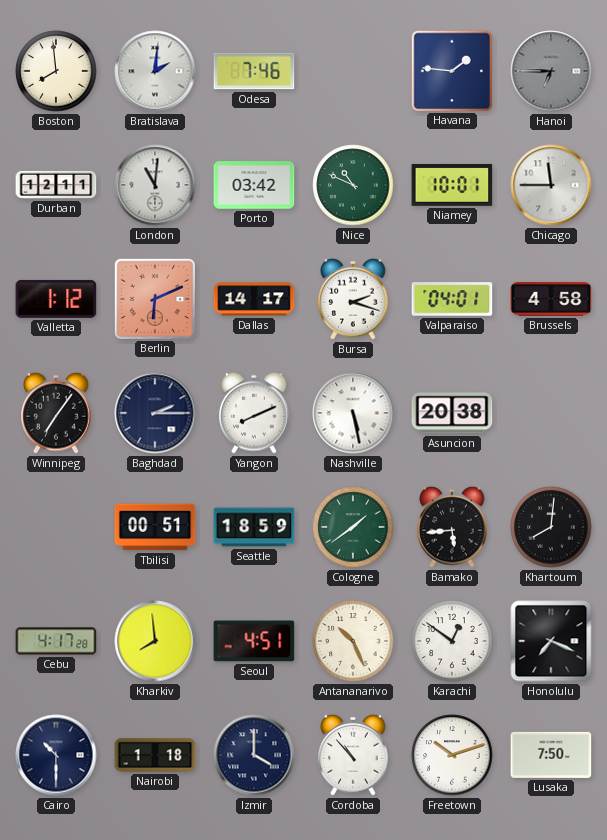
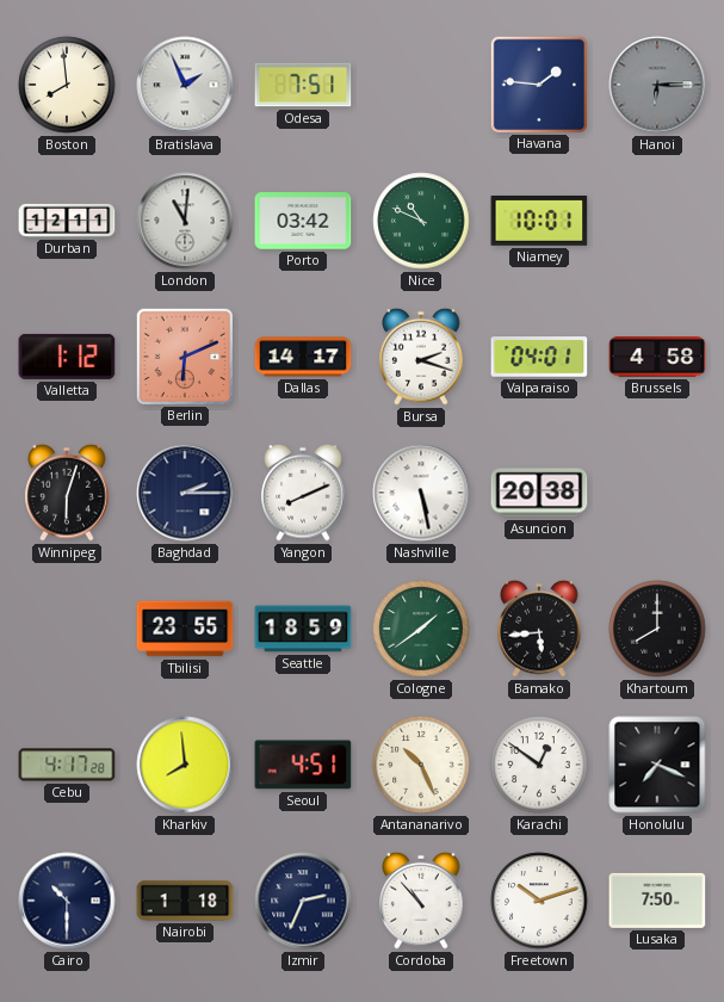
Bratislava: 2:01 -> 1:56 (185, 85)
Odesa: 7:46 -> 7:51 (303, 85)
Hanoi: 6:45 -> 6:15 (657, 85)
Chicago: 11:45 -> none (551, 185)
Winnipeg: 7:06 -> 6:03 (67, 493)
Tbilisi: 00:51 -> 23:55 (185, 629)
Khartoum: 8:01 -> 8:00 (657, 629)
Izmir: 4:00 -> 2:34 (303, 901)
